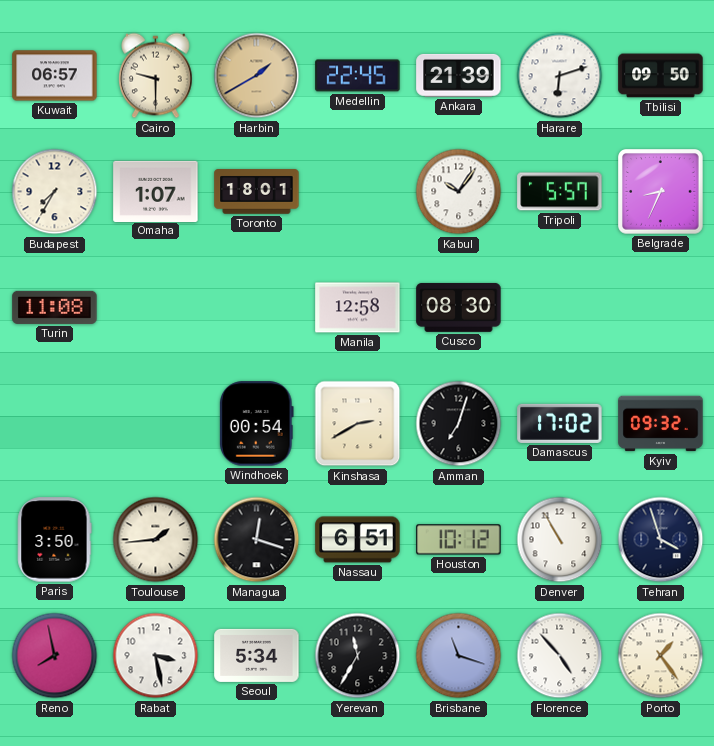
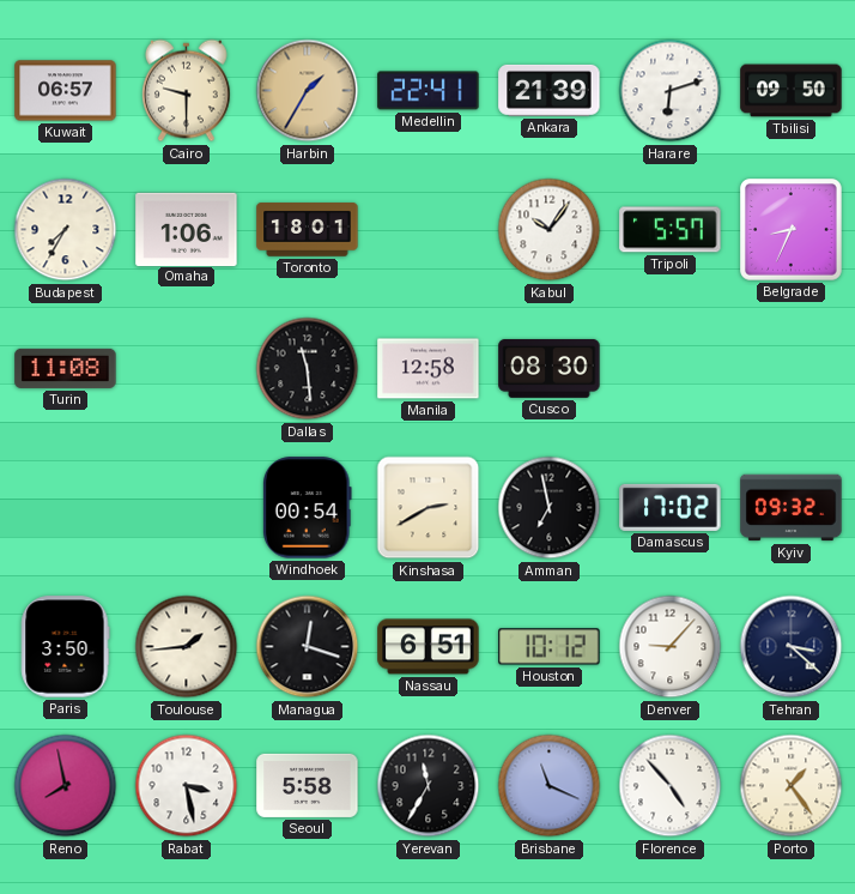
Harbin: 1:40 -> 1:35 (308, 91)
Medellin: 22:45 -> 22:41 (429, 91)
Omaha: 1:07 -> 1:06 (187, 229)
Dallas: none -> 11:29 (308, 369)
Amman: 7:03 -> 6:58 (550, 508)
Denver: 10:55 -> 9:07 (671, 647)
Tehran: 3:57 -> 3:22 (792, 647)
Seoul: 5:34 -> 5:58 (308, 785)
Brisbane: 11:18 -> 11:19 (550, 786)
